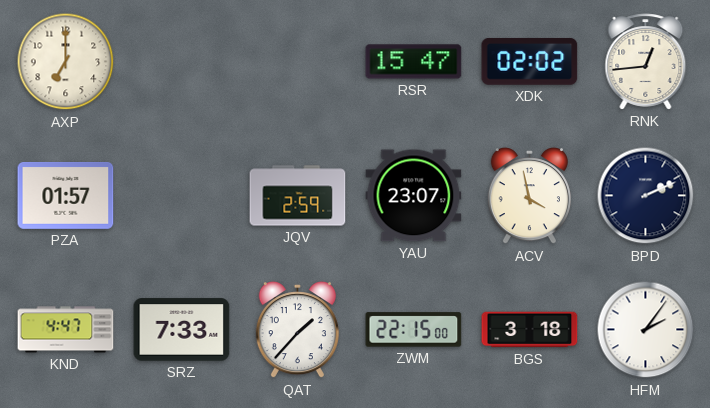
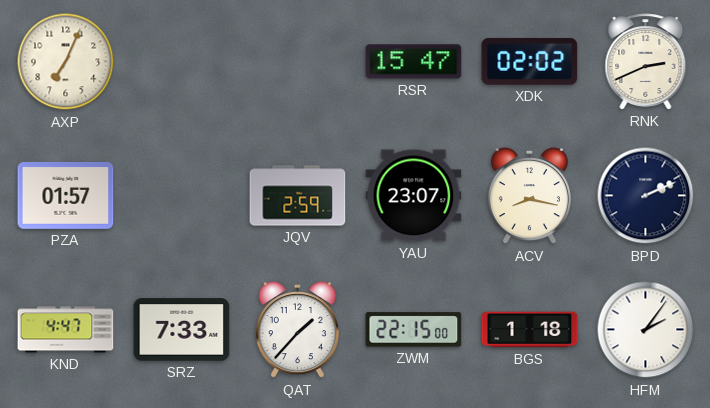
AXP: 7:00 -> 7:04 (66, 62)
RNK: 12:44 -> 2:41 (646, 62)
ACV: 3:58 -> 8:17 (529, 197)
BGS: 3:18 -> 1:18 (530, 330)
